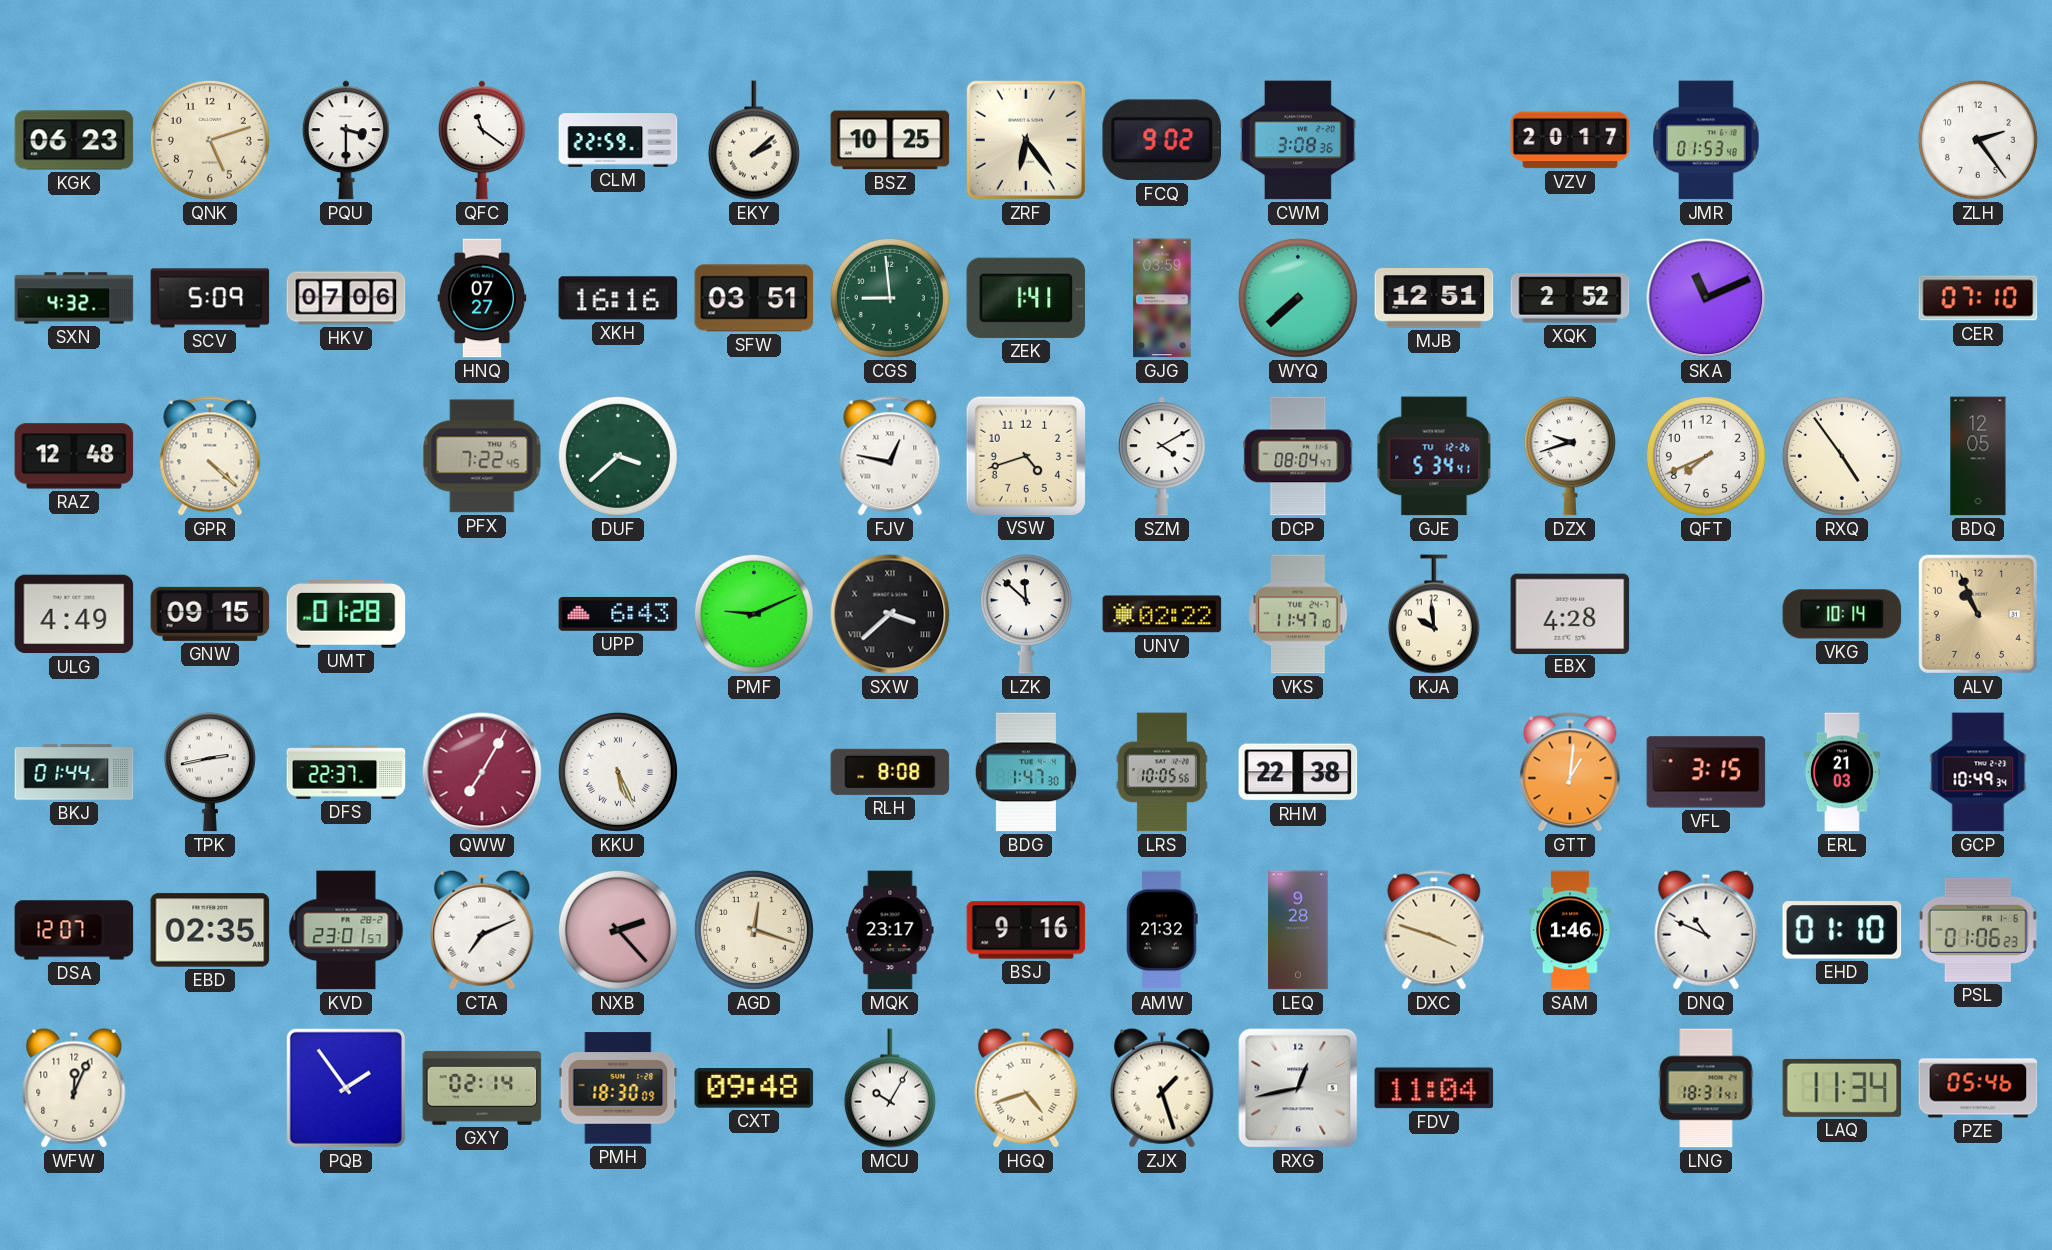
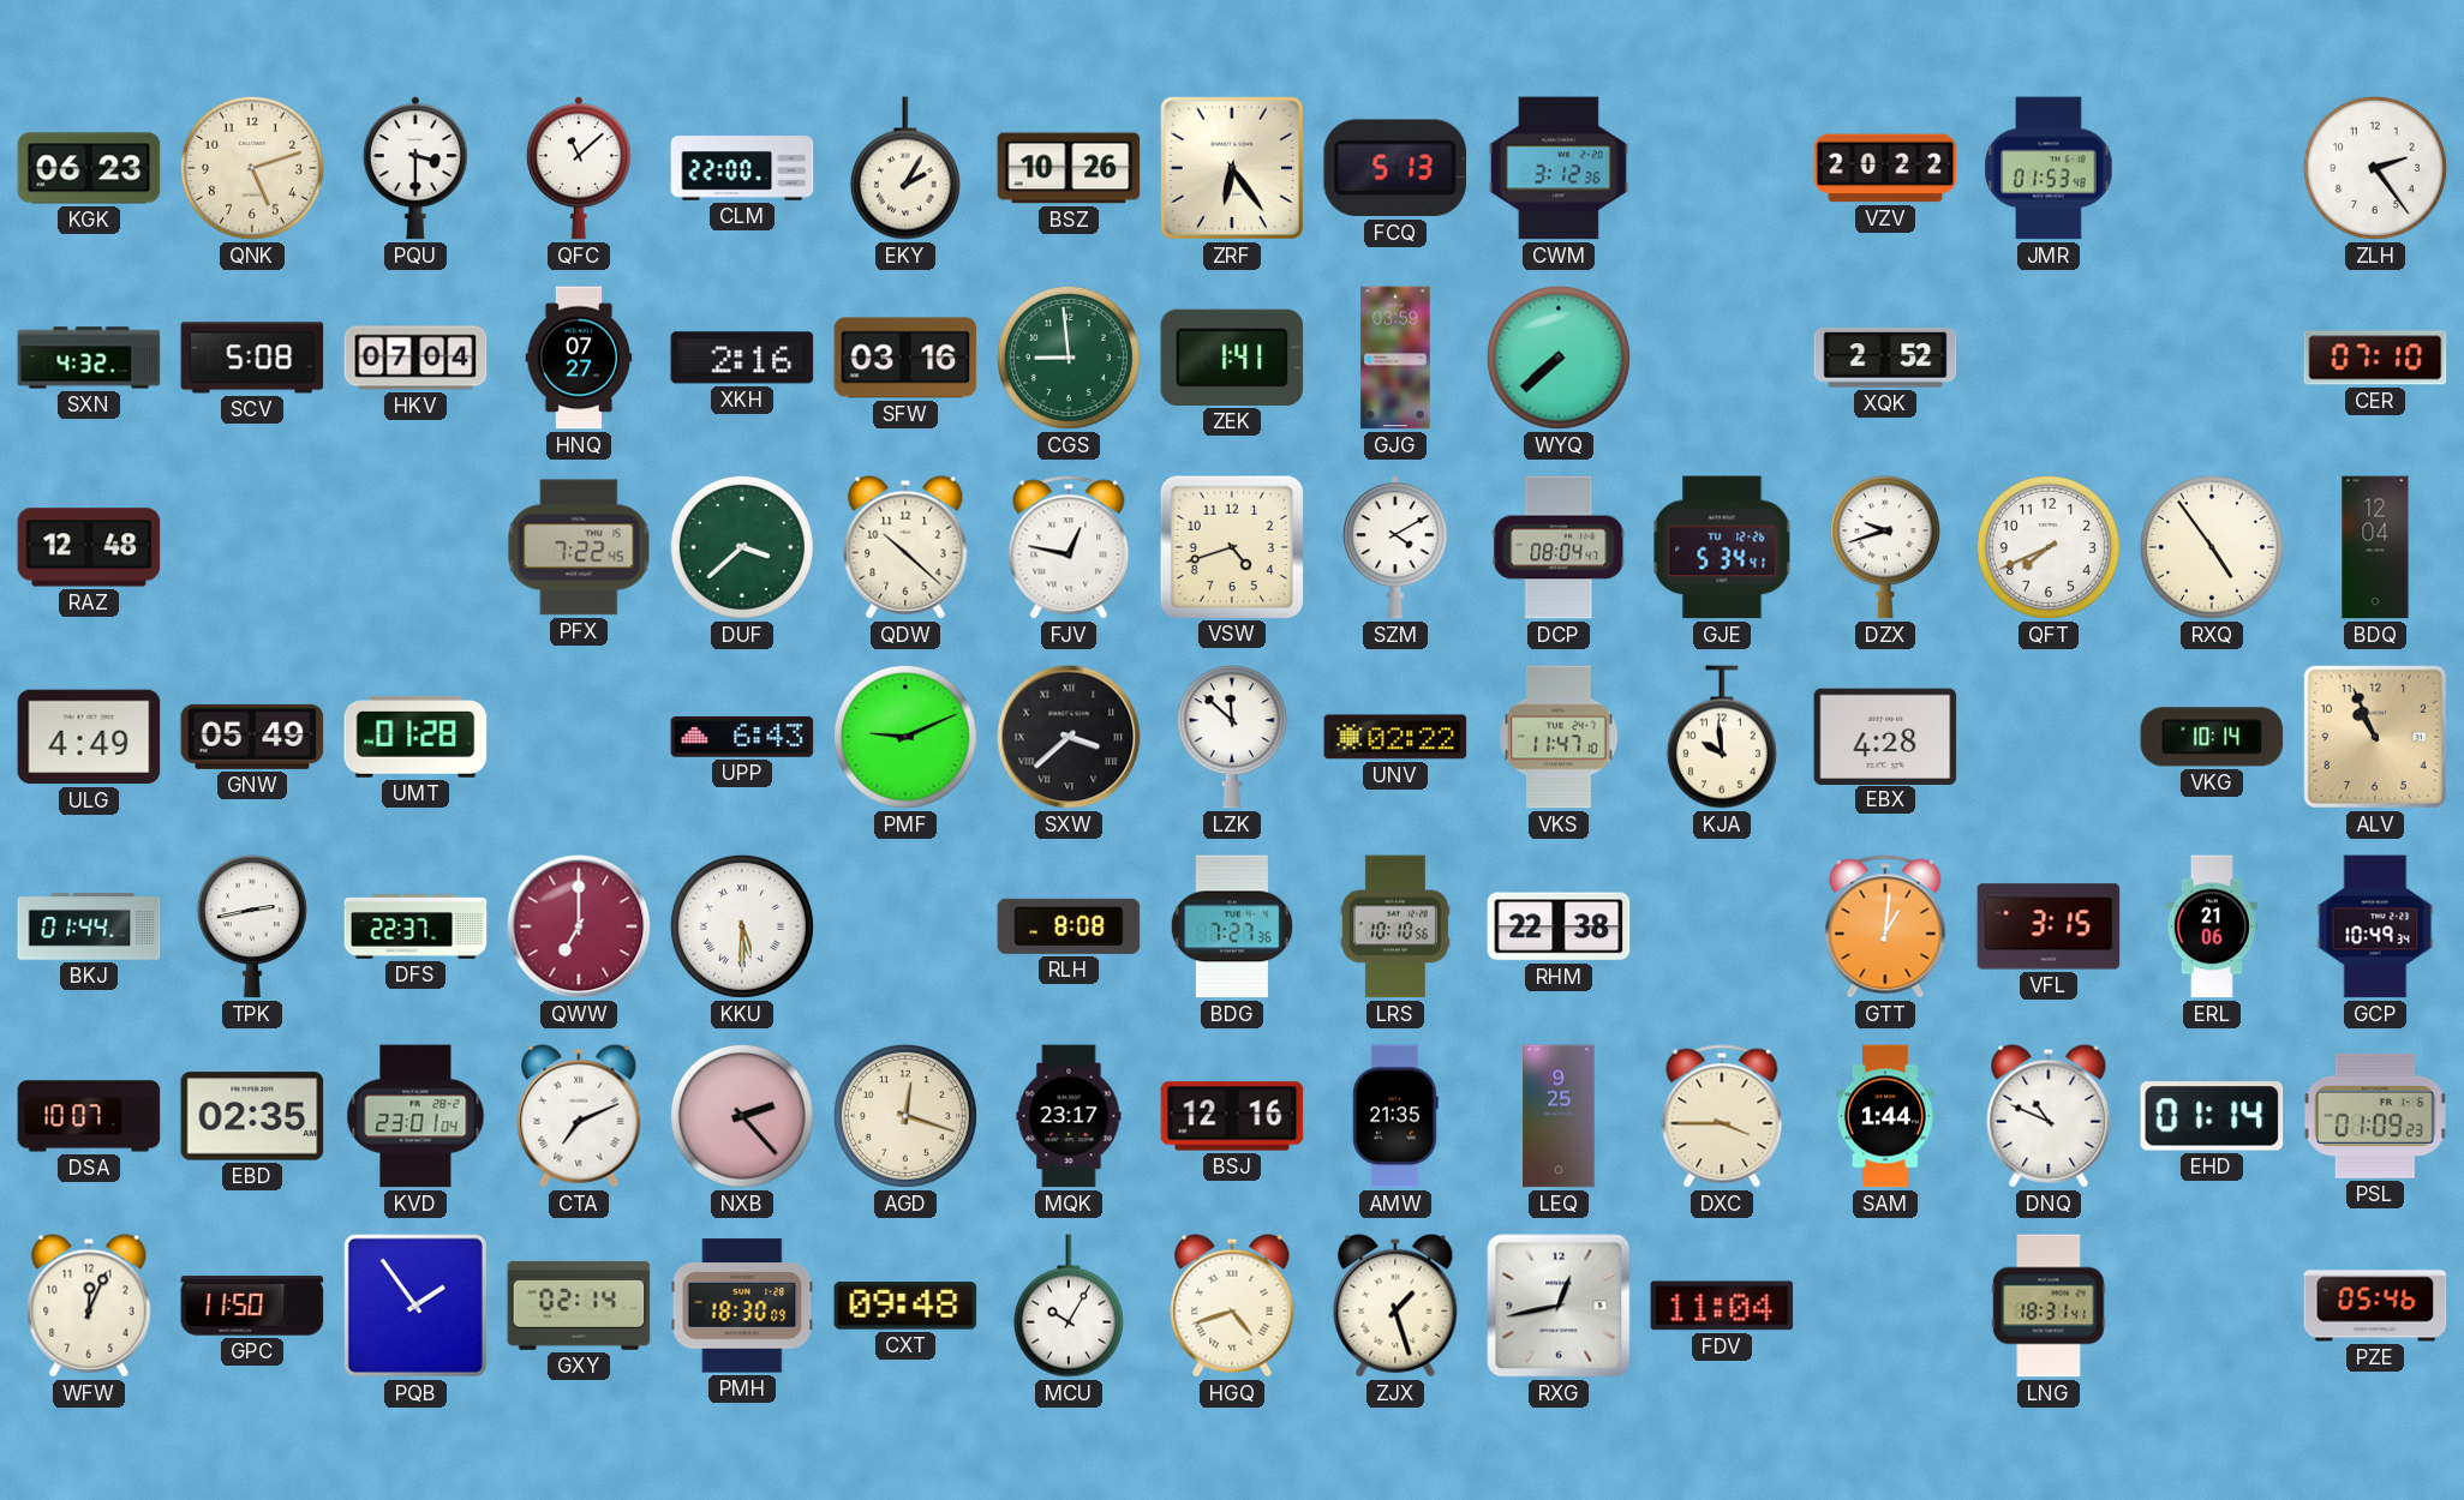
QFC: 11:21 -> 11:08 (579, 168)
CLM: 22:59 -> 22:00 (742, 168)
EKY: 2:08 -> 2:05 (905, 168)
BSZ: 10:25 -> 10:26 (1069, 168)
FCQ: 9:02 -> 5:13 (1394, 168)
CWM: 3:08 -> 3:12 (1559, 168)
VZV: 20:17 -> 20:22 (1885, 168)
SCV: 5:09 -> 5:08 (252, 358)
HKV: 07:06 -> 07:04 (415, 358)
XKH: 16:16 -> 2:16 (742, 358)
SFW: 03:51 -> 03:16 (905, 358)
MJB: 12:51 -> none (1434, 299)
SKA: 11:11 -> none (1706, 298)
GPR: 4:22 -> none (210, 456)
QDW: none -> 10:22 (905, 547)
BDQ: 12:05 -> 12:04 (2375, 547)
GNW: 09:15 -> 05:49 (252, 737)
QWW: 7:05 -> 7:00 (579, 926)
KKU: 5:26 -> 5:30 (742, 926)
BDG: 1:47 -> 7:27 (1232, 926)
LRS: 10:05 -> 10:10 (1395, 926)
ERL: 21:03 -> 21:06 (2212, 926)
DSA: 12:07 -> 10:07 (89, 1116)
KVD: 23:01:57 -> 23:01:04 (415, 1116)
BSJ: 9:16 -> 12:16 (1232, 1116)
AMW: 21:32 -> 21:35 (1395, 1116)
LEQ: 9:28 -> 9:25 (1559, 1116)
DXC: 3:48 -> 3:45 (1722, 1116)
SAM: 1:46 -> 1:44 (1885, 1116)
EHD: 01:10 -> 01:14 (2212, 1116)
PSL: 01:06 -> 01:09 (2375, 1116)
GPC: none -> 11:50 (252, 1306)
LAQ: 11:34 -> none (1842, 1088)
